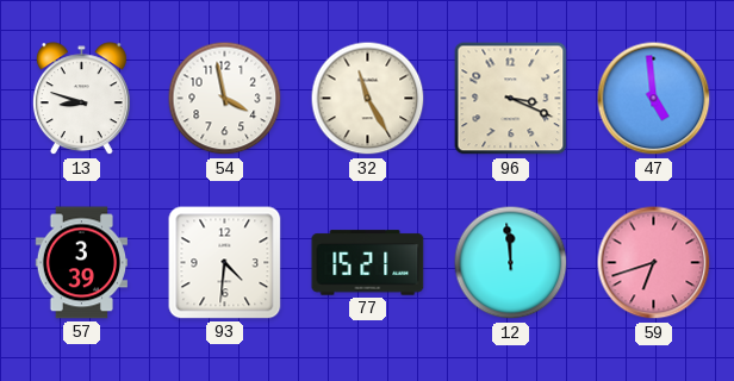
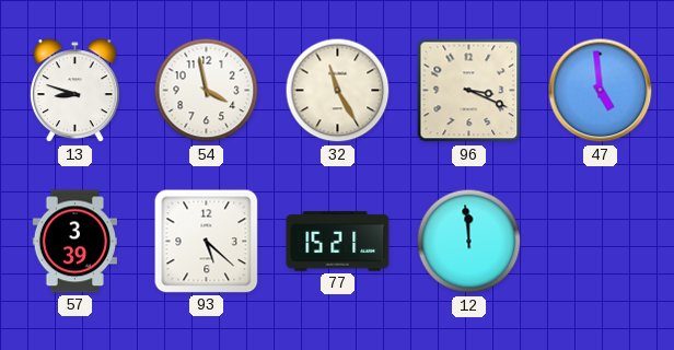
93: 4:31 -> 5:22 (207, 242)
59: 6:42 -> none (654, 263)
